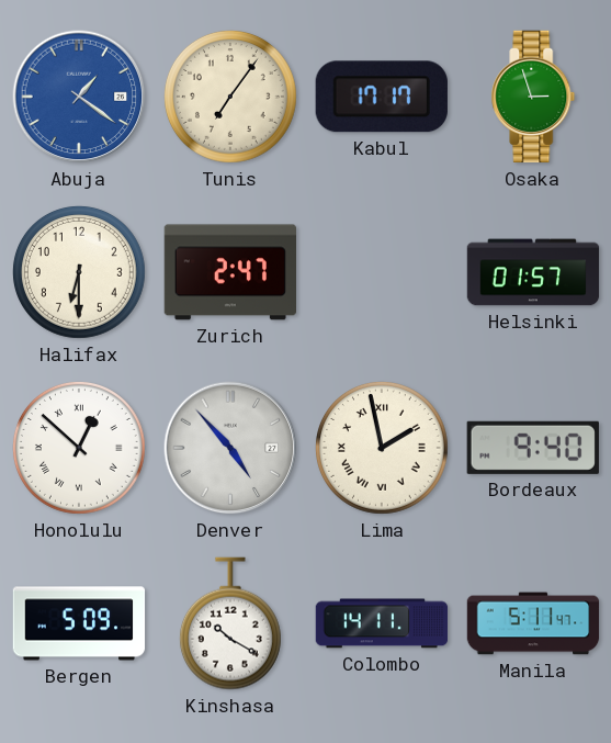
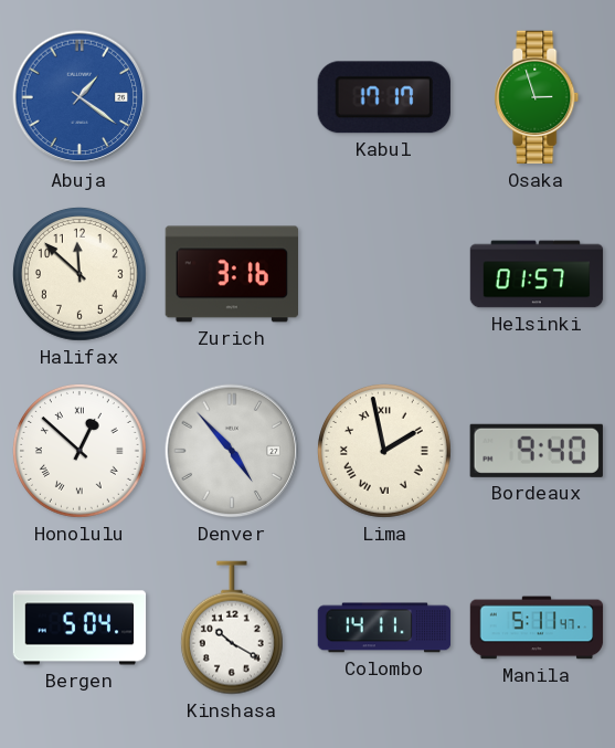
Tunis: 7:06 -> none (231, 98)
Halifax: 6:30 -> 11:52 (81, 275)
Zurich: 2:47 -> 3:16 (231, 274)
Bergen: 5:09 -> 5:04 (79, 628)
